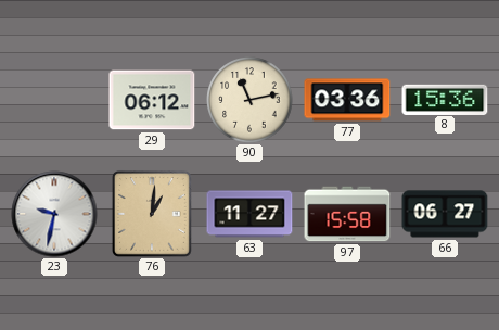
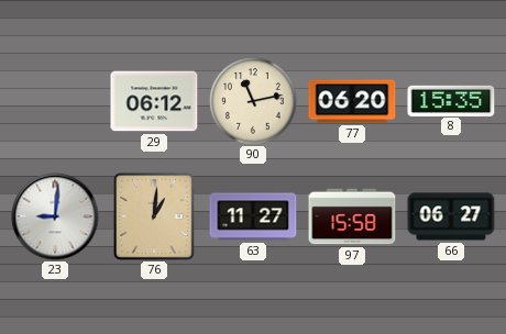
77: 03:36 -> 06:20 (352, 101)
8: 15:36 -> 15:35 (451, 100)
23: 9:32 -> 9:01 (55, 216)
